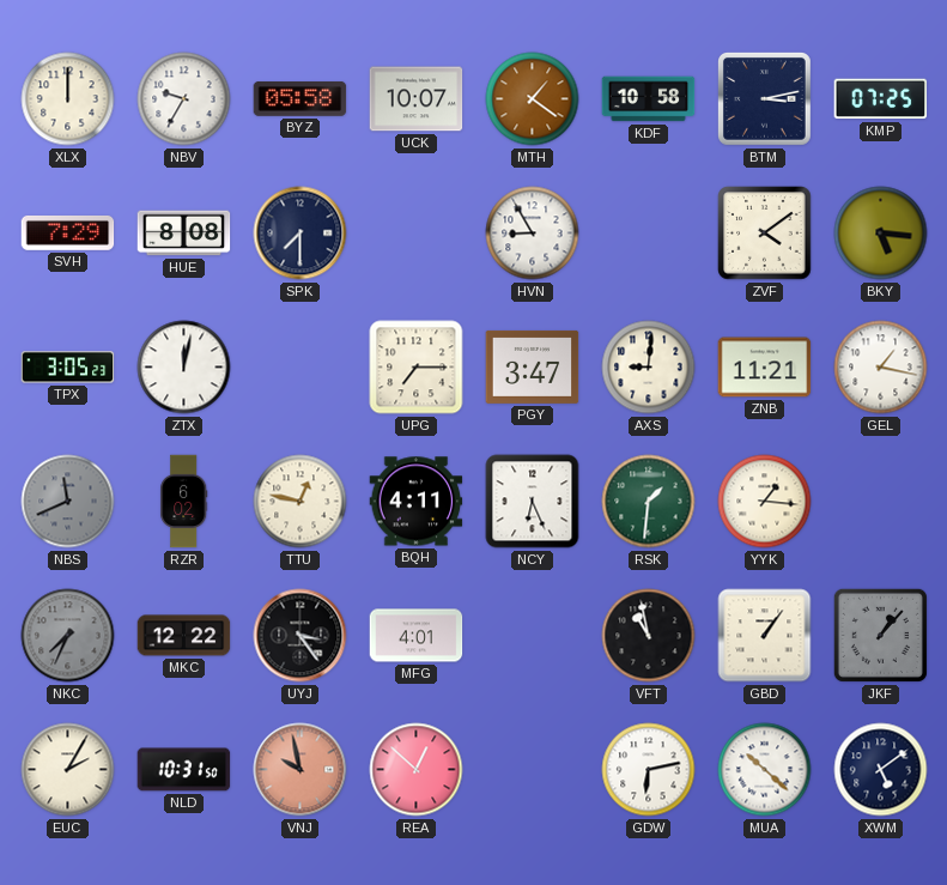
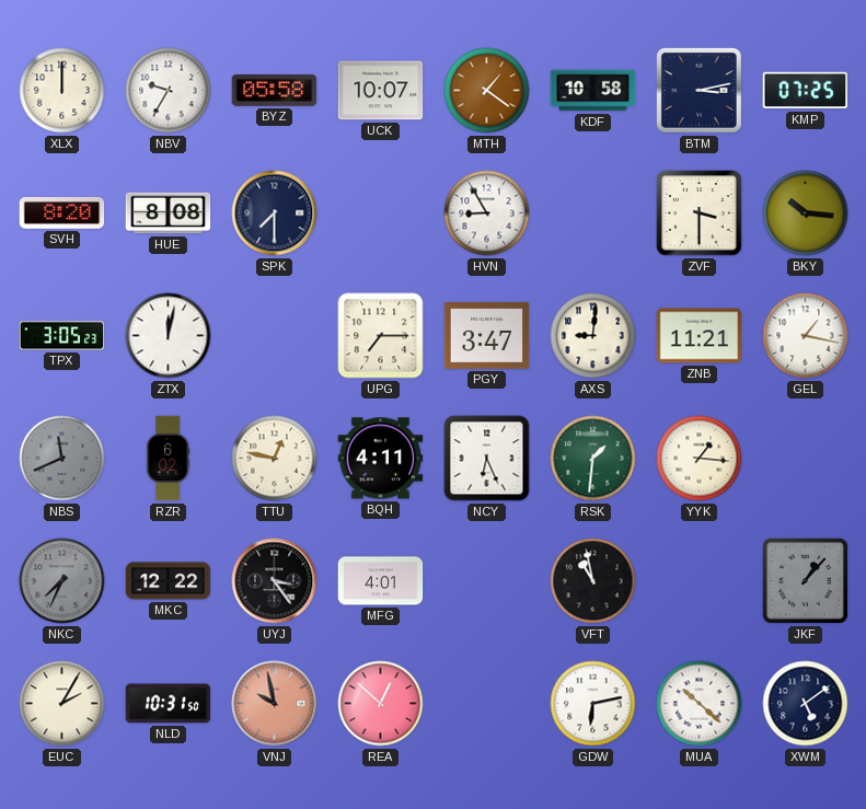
SVH: 7:29 -> 8:20 (62, 212)
ZVF: 4:09 -> 3:30 (700, 213)
BKY: 5:16 -> 10:16 (806, 213)
GBD: 1:06 -> none (765, 636)
